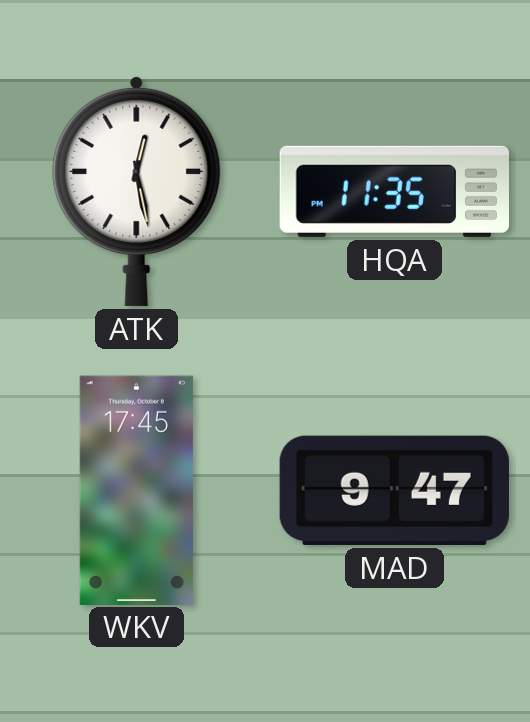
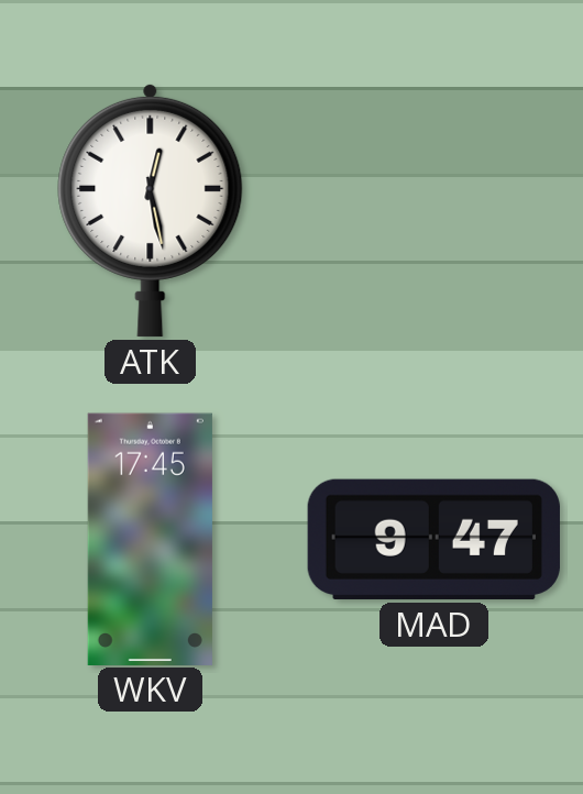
HQA: 11:35 -> none (394, 191)
